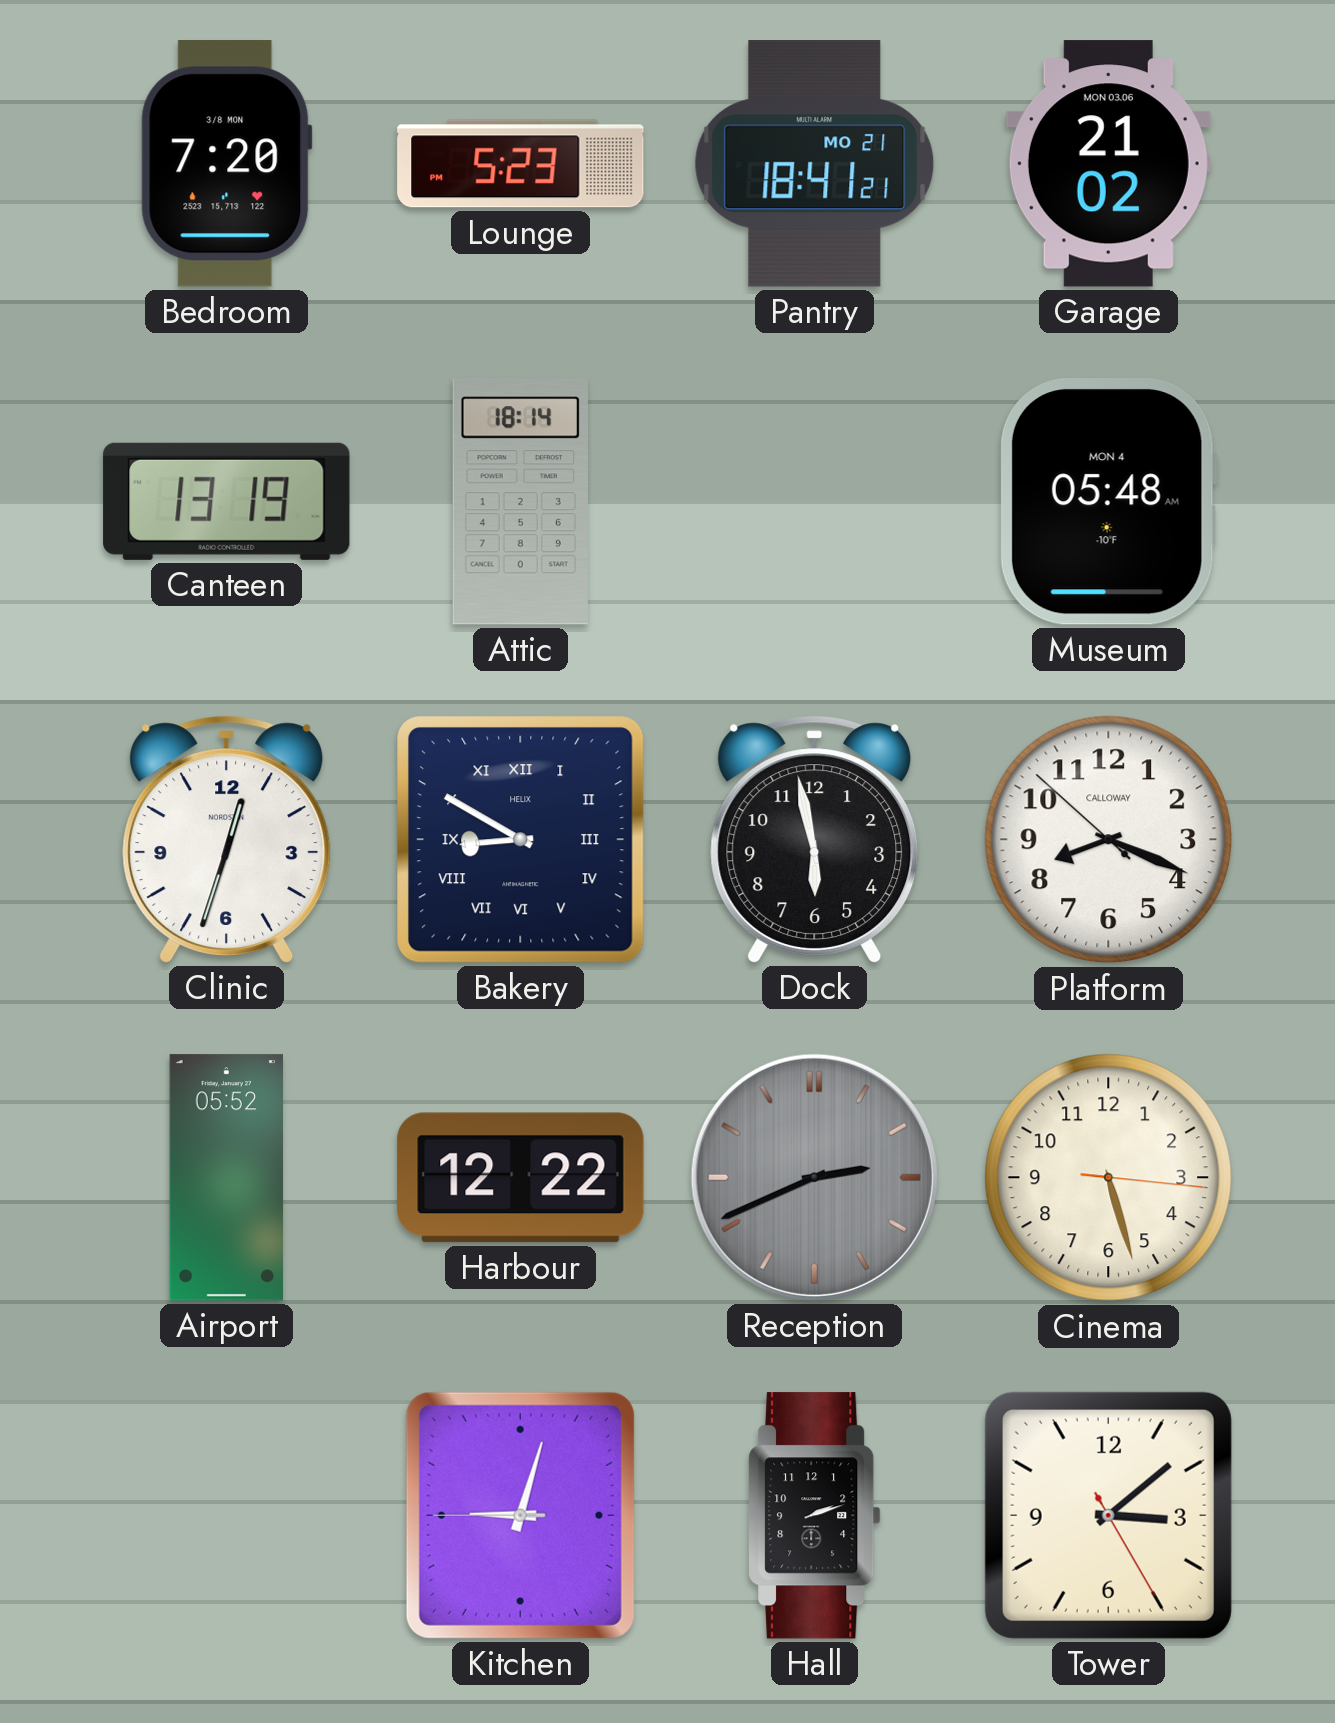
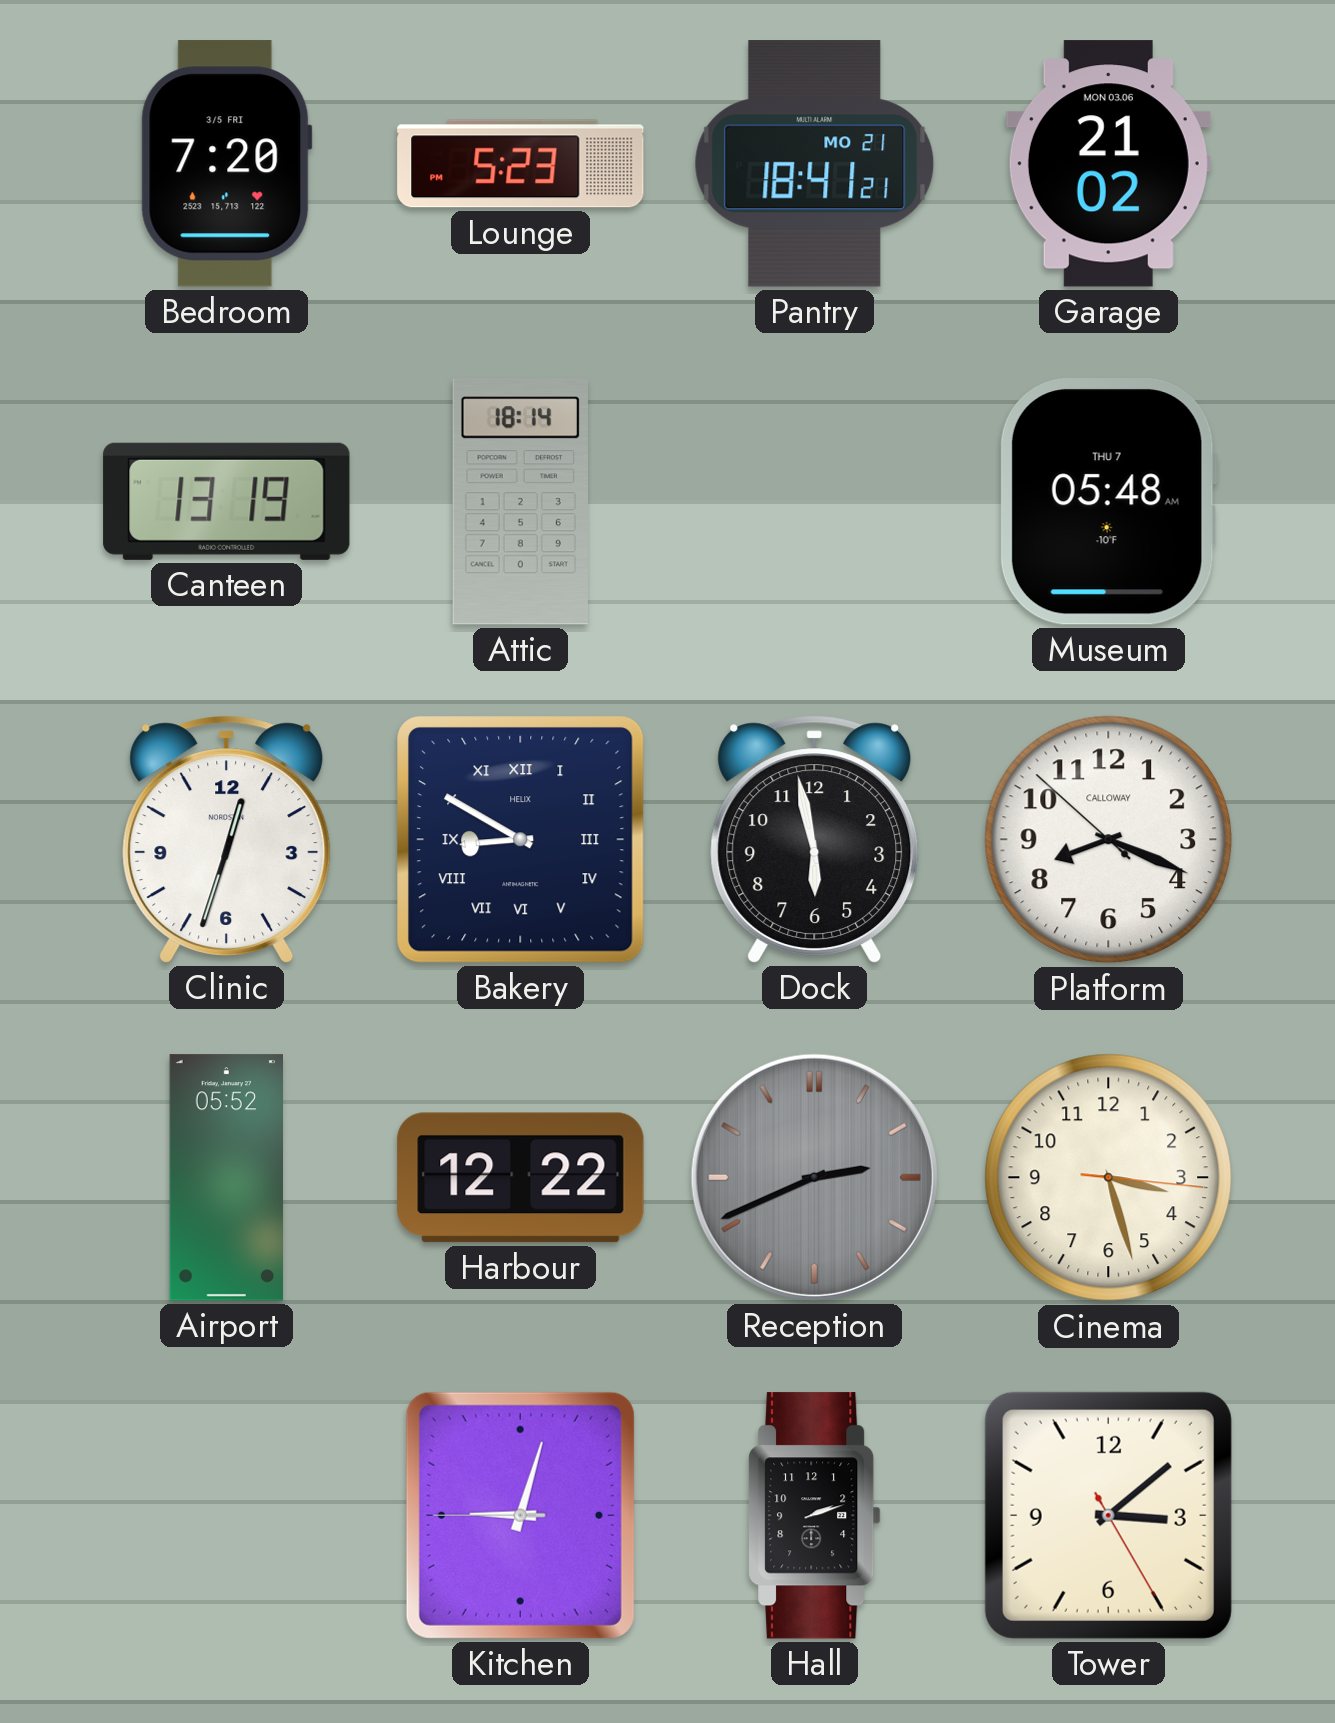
Bedroom date: 3/8 MON -> 3/5 FRI (226, 164)
Museum date: MON 4 -> THU 7 (1108, 502)
Cinema: 5:27 -> 3:27 (1109, 1178)
